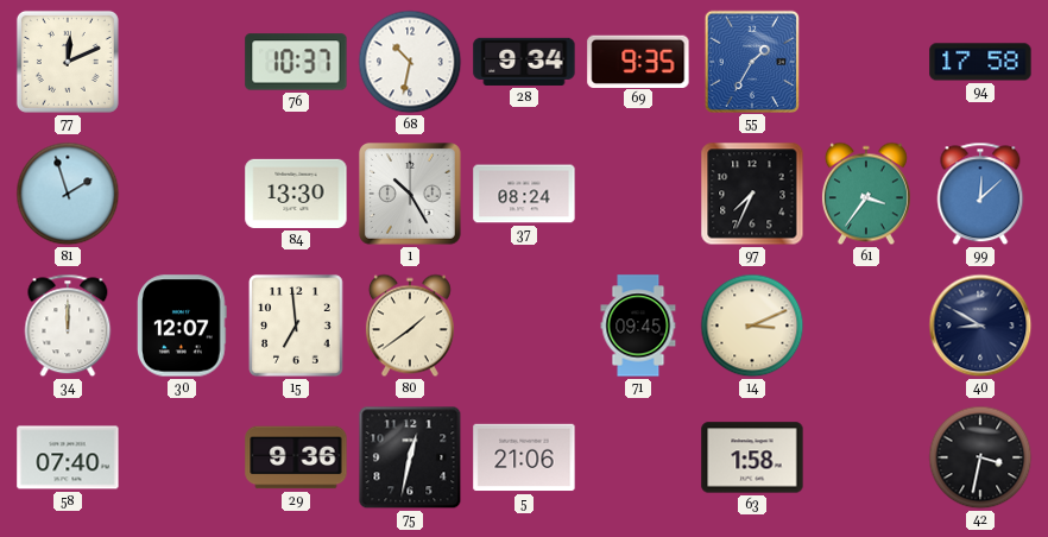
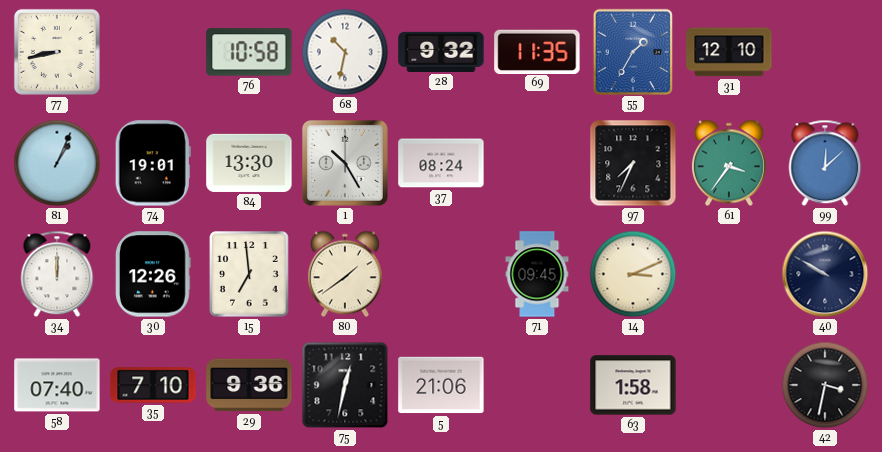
77: 12:11 -> 8:43 (57, 52)
76: 10:37 -> 10:58 (249, 52)
28: 9:34 -> 9:32 (441, 52)
69: 9:35 -> 11:35 (537, 51)
31: none -> 12:10 (729, 52)
94: 17:58 -> none (980, 62)
81: 1:57 -> 1:04 (57, 163)
74: none -> 19:01 (153, 163)
30: 12:07 -> 12:26 (153, 274)
40: 8:50 -> 9:50 (825, 274)
35: none -> 7:10 (153, 385)
